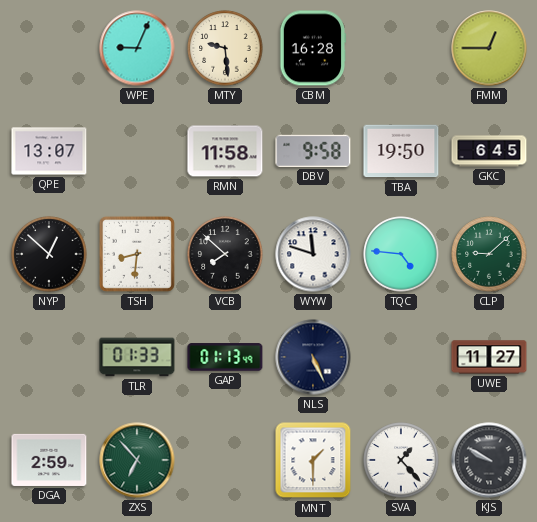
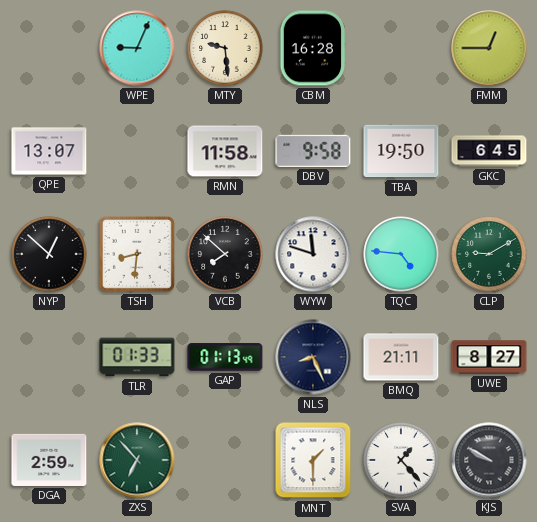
CLP: 9:08 -> 9:10 (489, 254)
NLS: 5:26 -> 8:26 (313, 357)
BMQ: none -> 21:11 (401, 357)
UWE: 11:27 -> 8:27 (489, 357)
